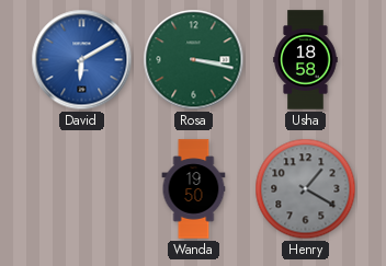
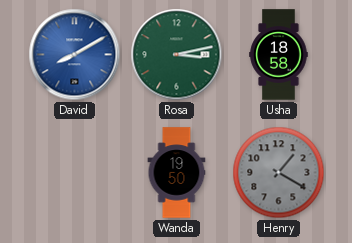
David: 6:10 -> 8:10 (75, 55)
Rosa: 3:17 -> 3:13 (177, 55)
